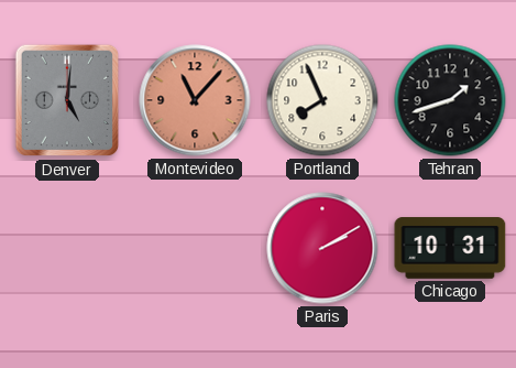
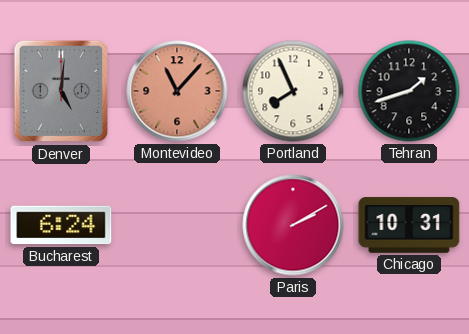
Bucharest: none -> 6:24 (61, 225)
